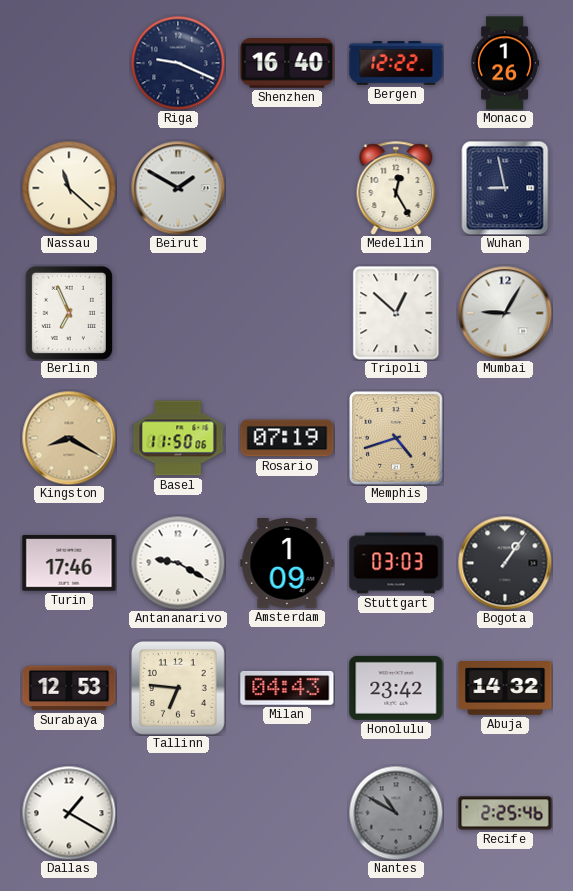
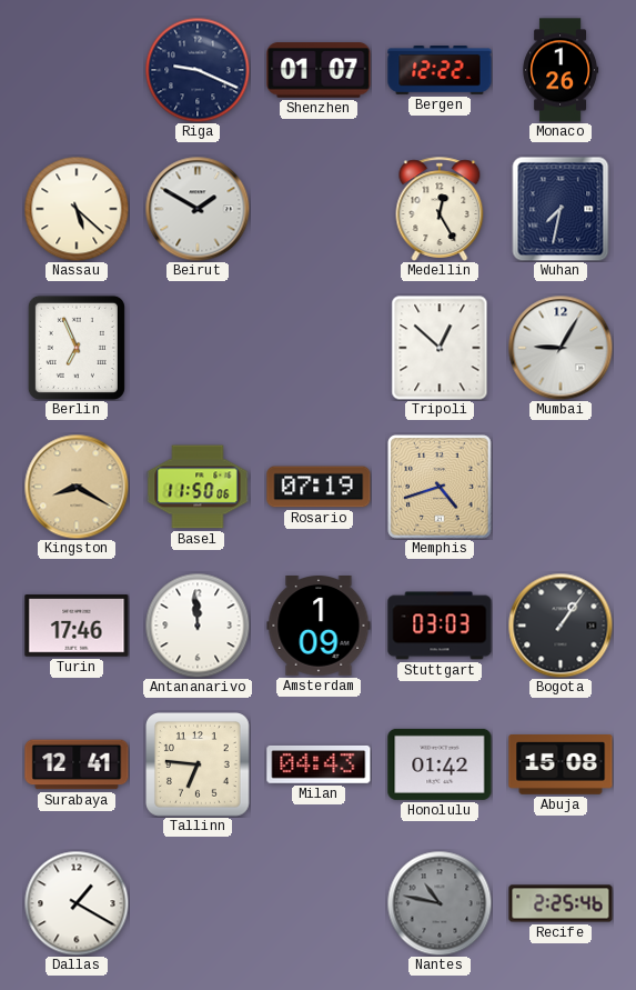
Shenzhen: 16:40 -> 01:07 (319, 70)
Nassau: 11:22 -> 5:22 (77, 209)
Wuhan: 8:58 -> 7:32 (561, 209)
Antananarivo: 9:20 -> 11:59 (198, 626)
Surabaya: 12:53 -> 12:41 (77, 764)
Honolulu: 23:42 -> 01:42 (440, 764)
Abuja: 14:32 -> 15:08 (561, 766)
Nantes: 10:50 -> 10:47 (440, 903)
